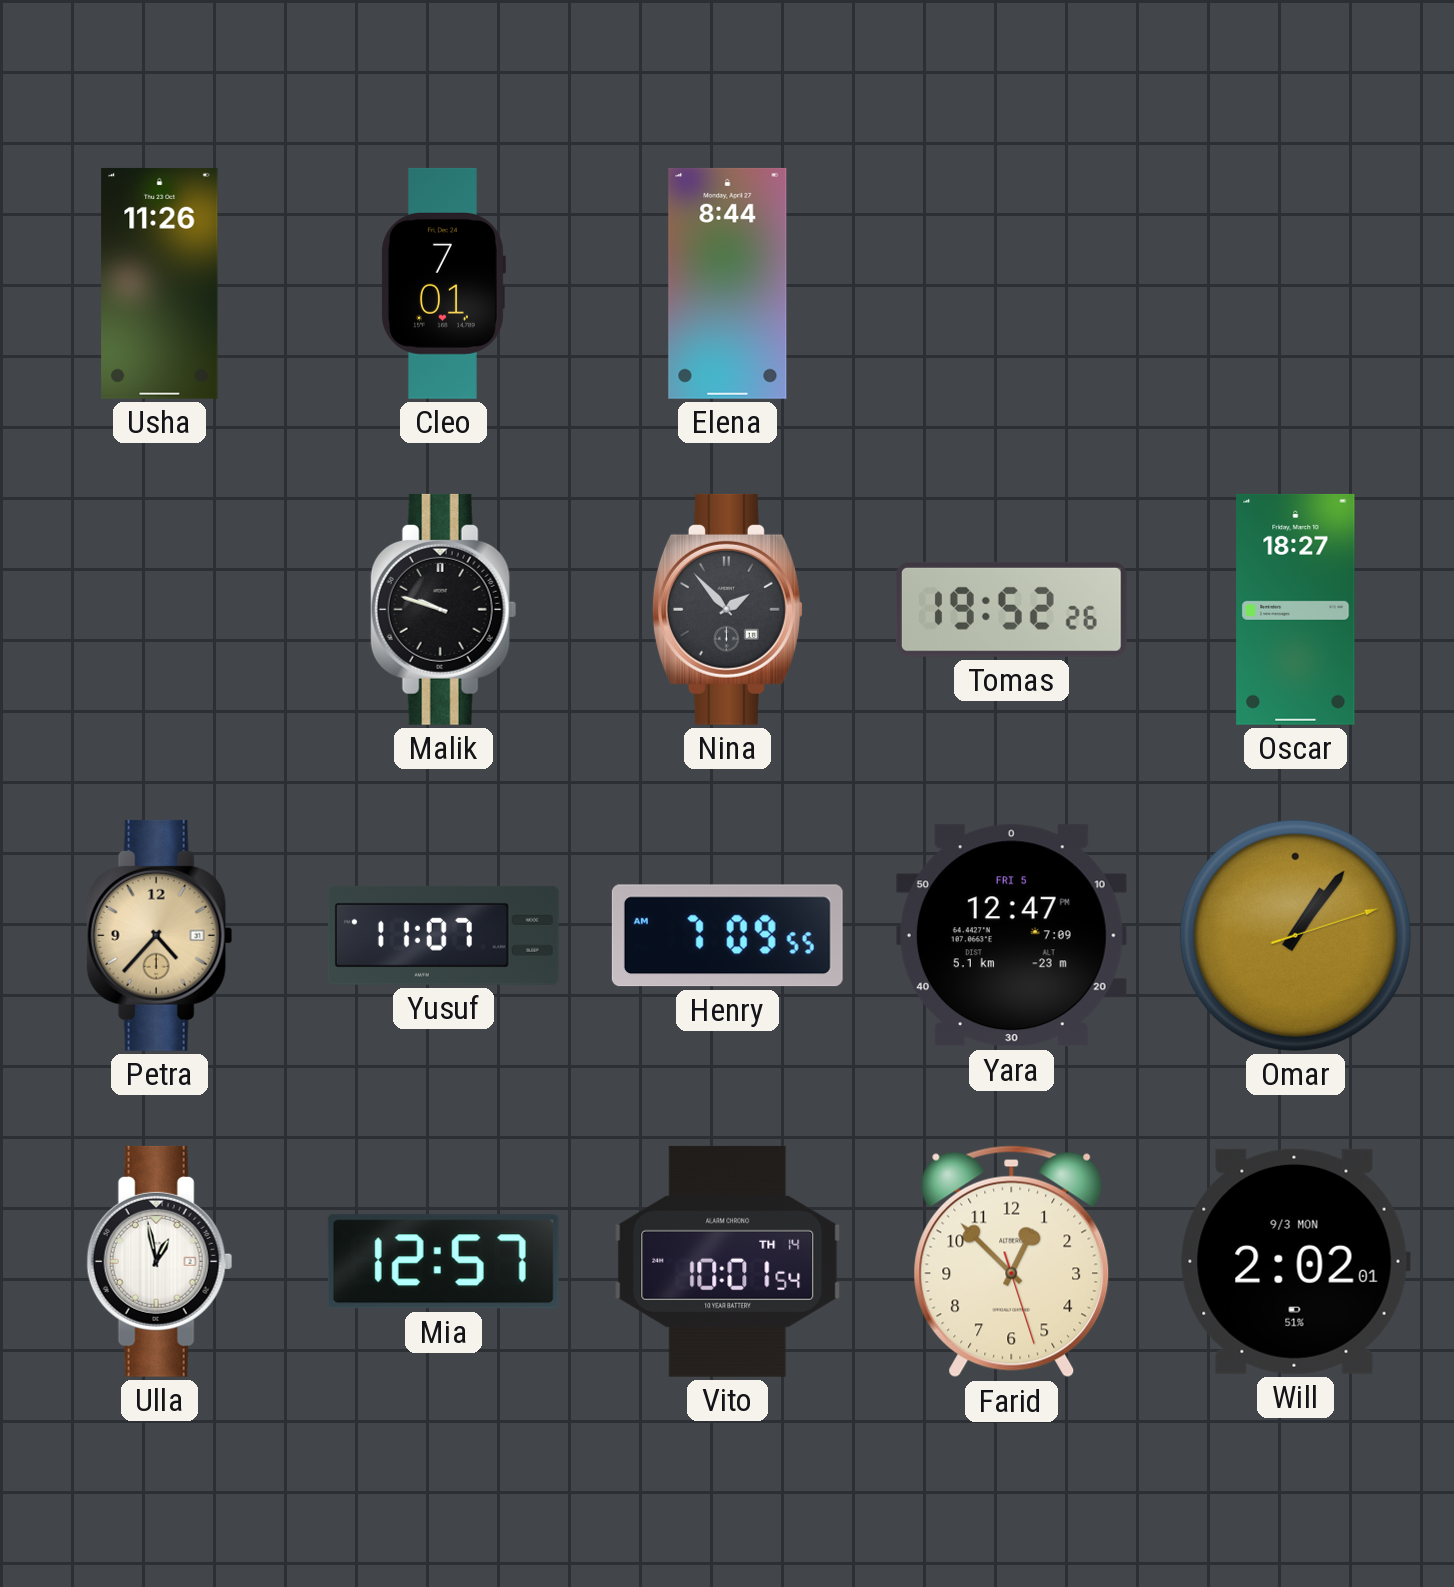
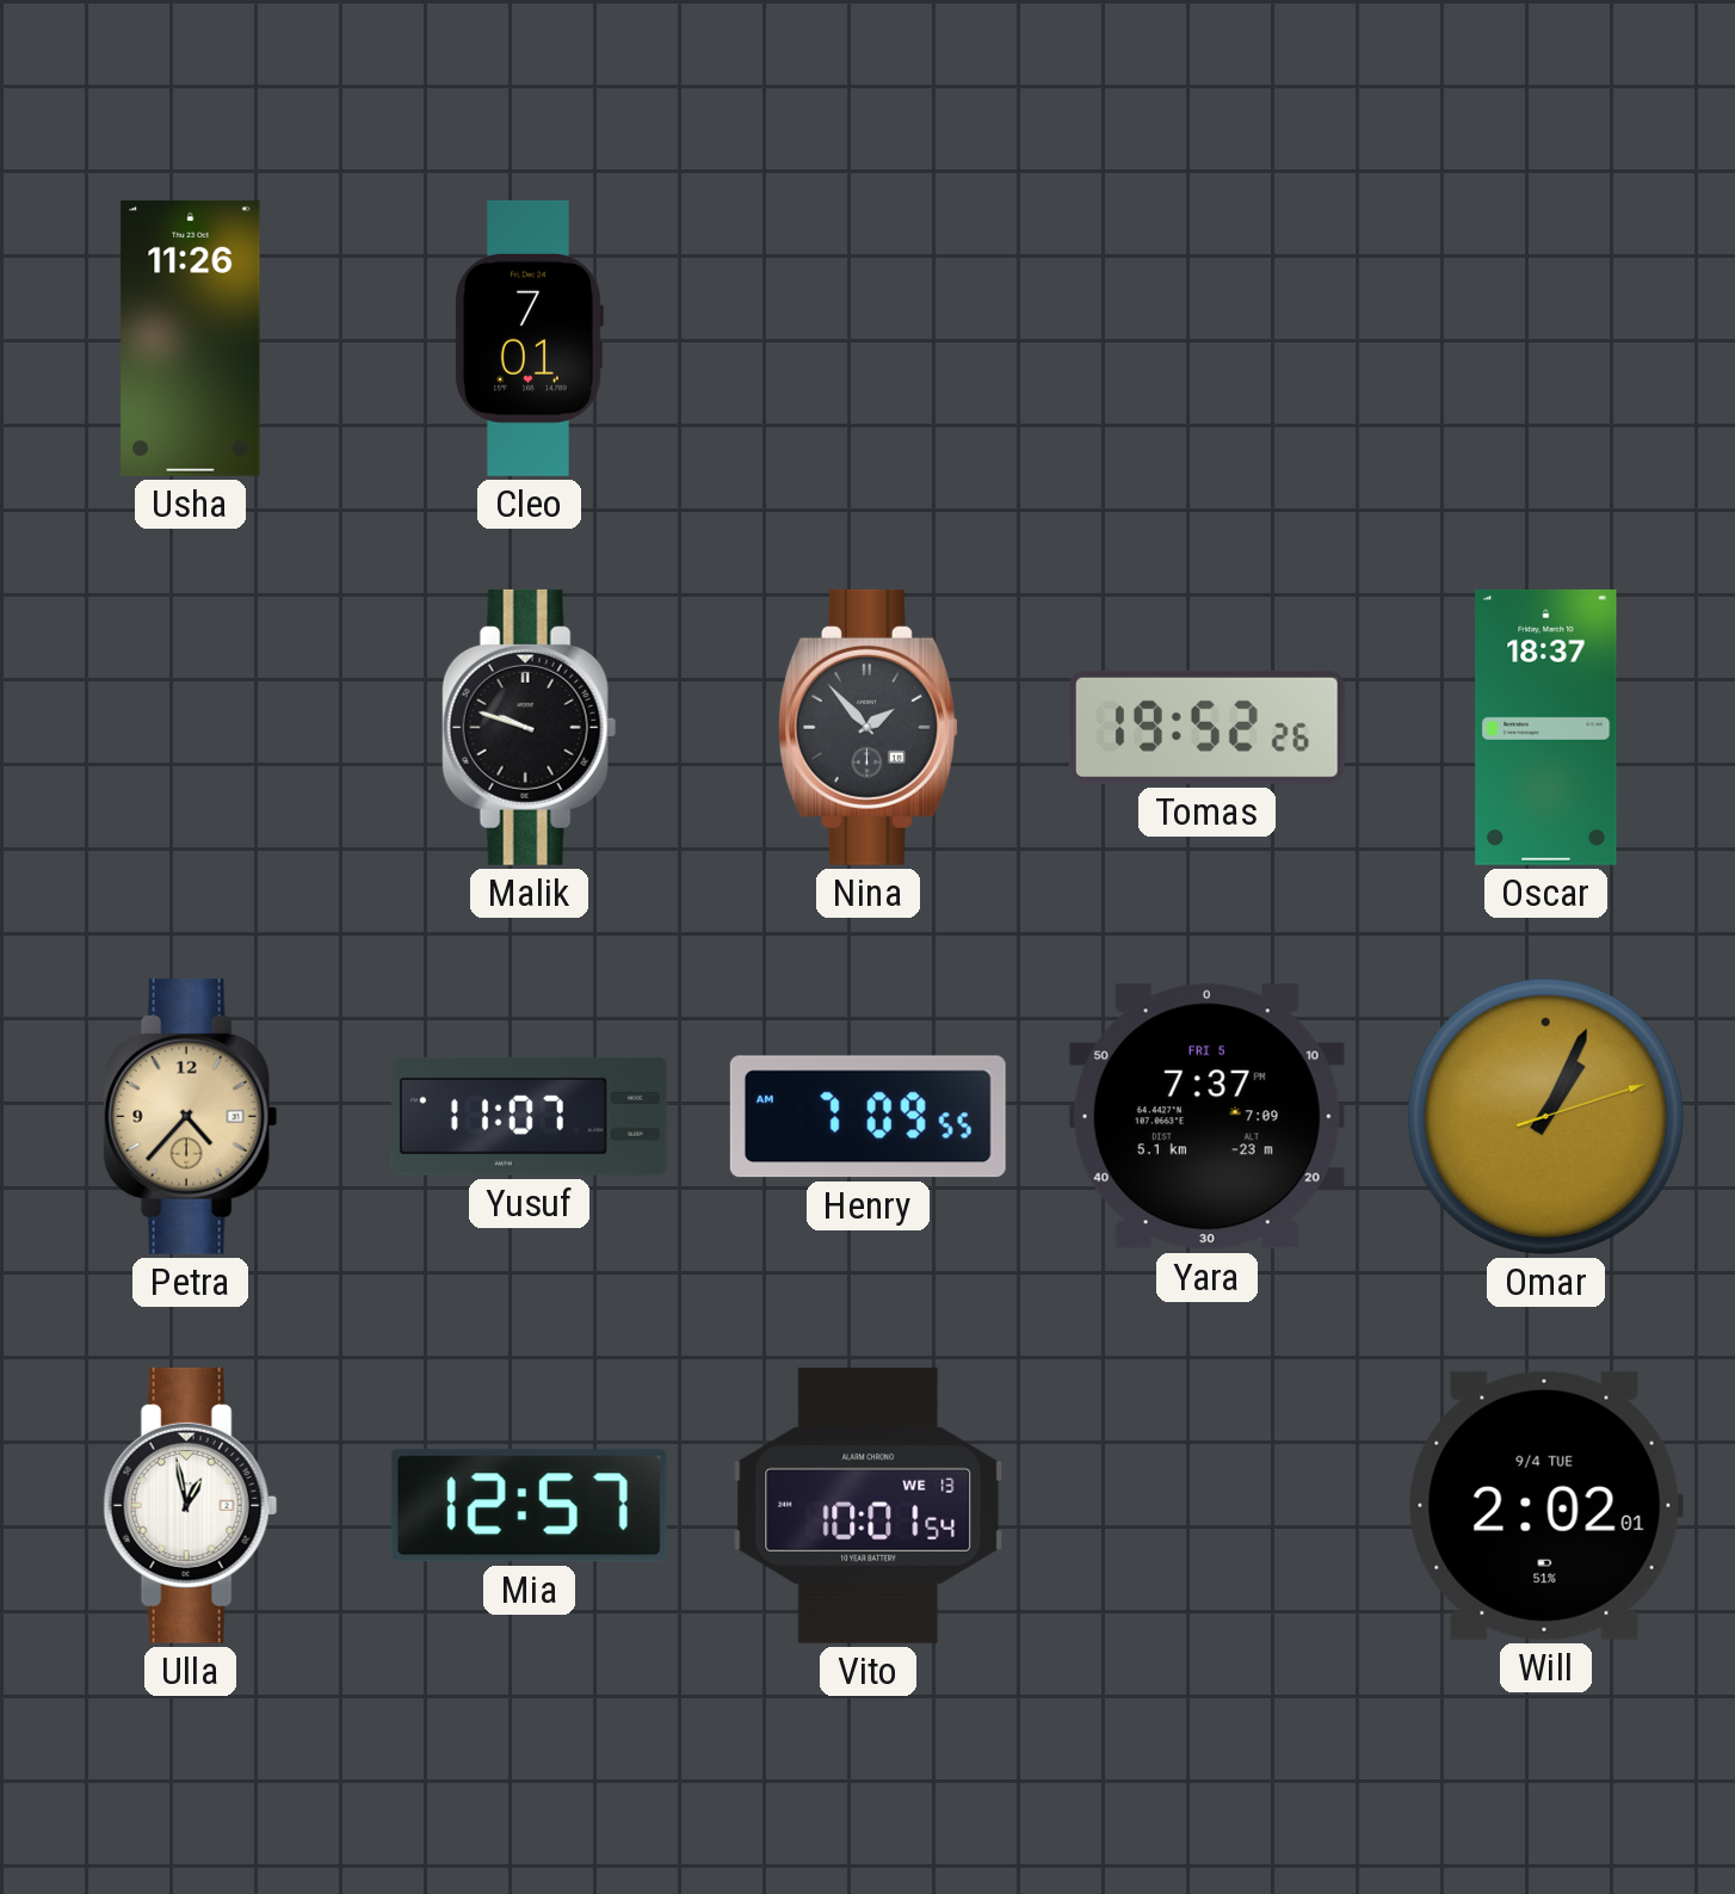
Elena: 8:44 -> none (728, 283)
Oscar: 18:27 -> 18:37 (1546, 727)
Yara: 12:47 -> 7:37 (1206, 1117)
Omar: 1:06 -> 1:04 (1545, 1116)
Vito date: TH 14 -> WE 13 (869, 1505)
Farid: 12:52 -> none (1012, 1262)
Will date: 9/3 MON -> 9/4 TUE (1545, 1505)
